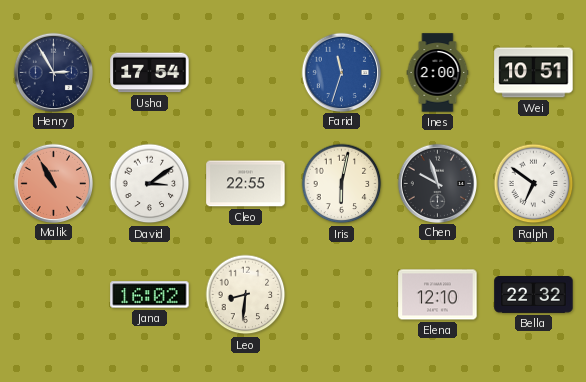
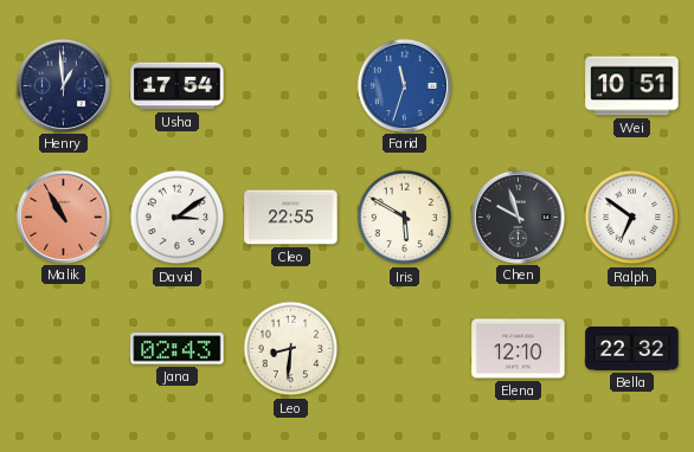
Henry: 2:55 -> 12:59 (63, 85)
Ines: 2:00 -> none (438, 73)
Iris: 6:02 -> 5:50 (405, 218)
Jana: 16:02 -> 02:43 (178, 349)
